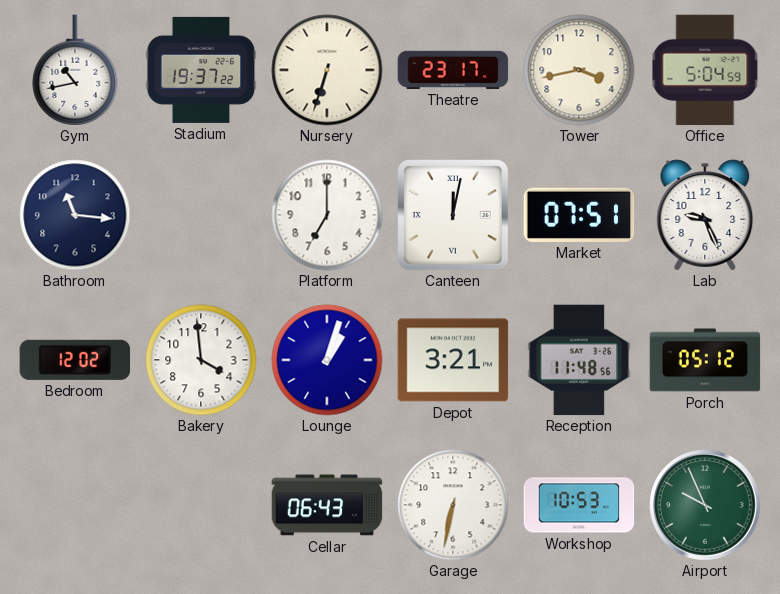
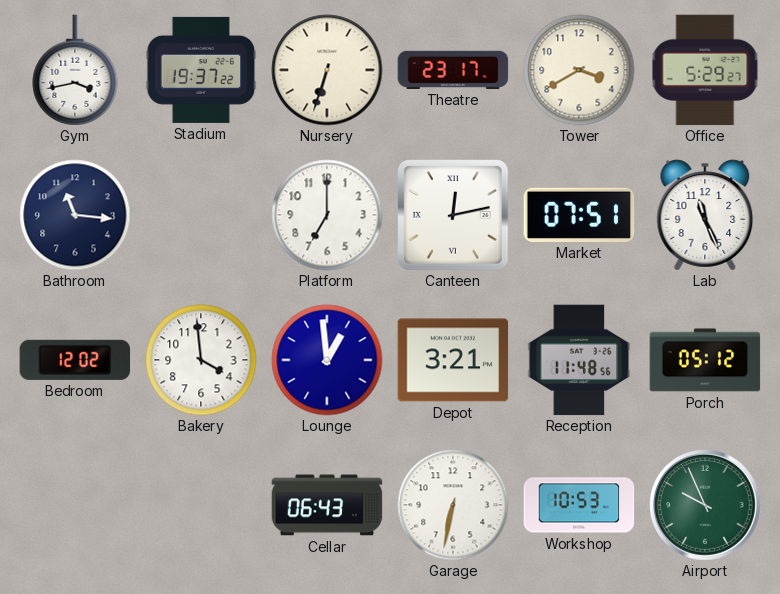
Gym: 10:43 -> 3:43 (75, 70)
Tower: 3:43 -> 3:40 (579, 70)
Office: 5:04 -> 5:29 (705, 70)
Canteen: 12:02 -> 12:13 (453, 215)
Lab: 9:26 -> 11:26 (705, 215)
Lounge: 1:03 -> 12:59 (327, 360)
